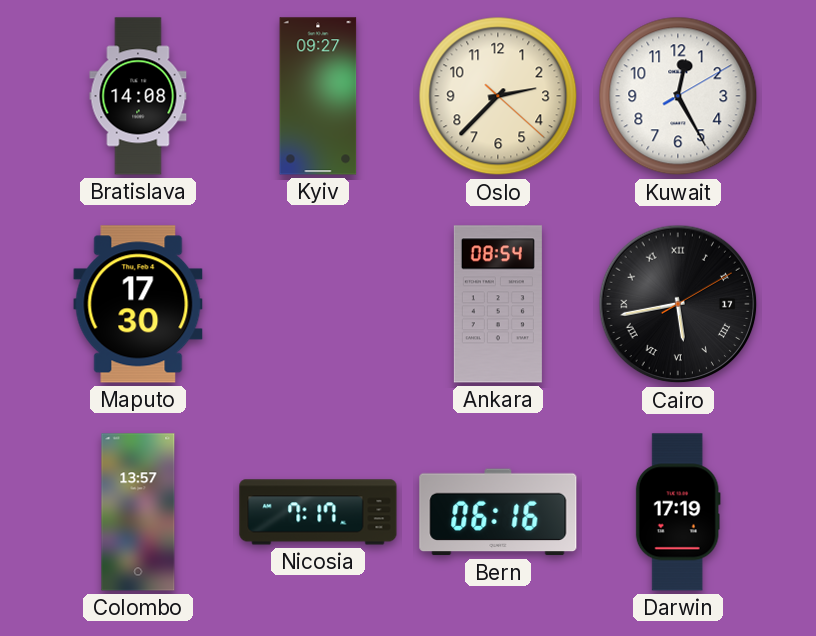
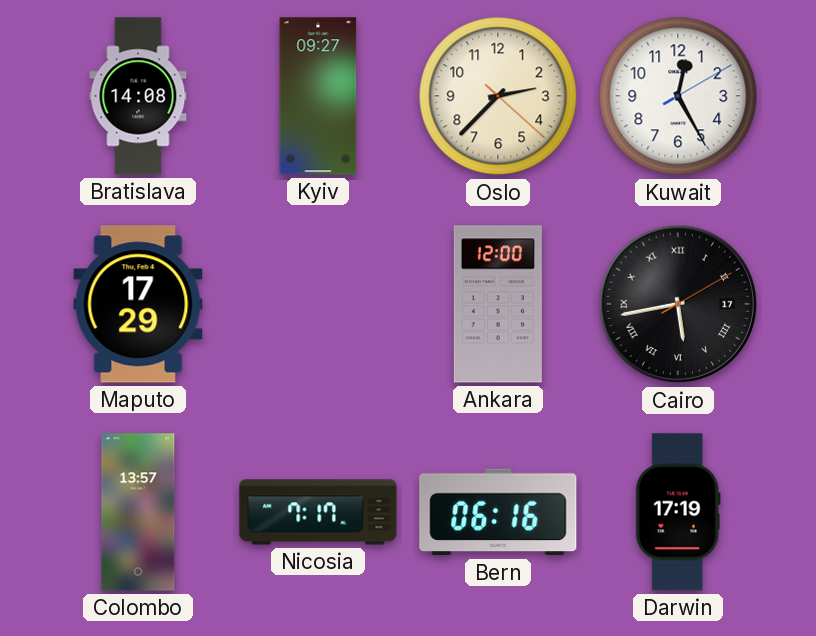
Maputo: 17:30 -> 17:29 (138, 304)
Ankara: 08:54 -> 12:00 (498, 304)
